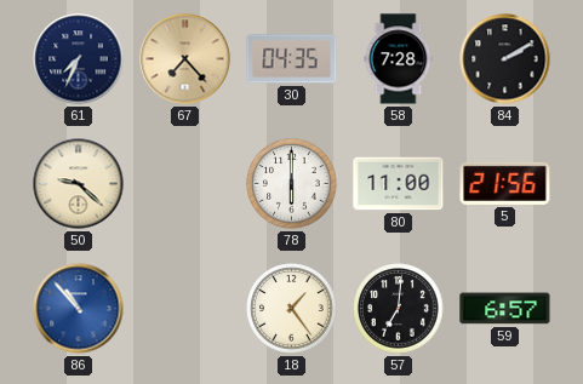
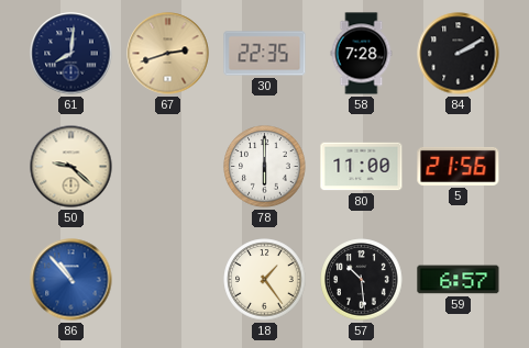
61: 7:34 -> 8:01 (71, 54)
67: 7:23 -> 2:42 (168, 54)
30: 04:35 -> 22:35 (265, 54)
57: 7:01 -> 10:29 (362, 280)
